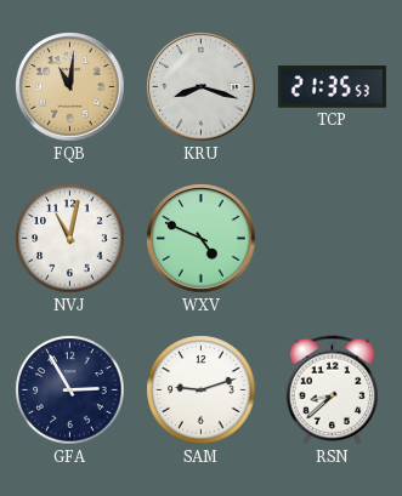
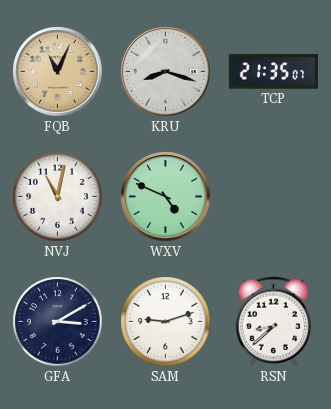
FQB: 11:01 -> 11:04 (58, 72)
TCP: 21:35:53 -> 21:35:07 (273, 72)
GFA: 2:55 -> 3:10 (58, 322)
